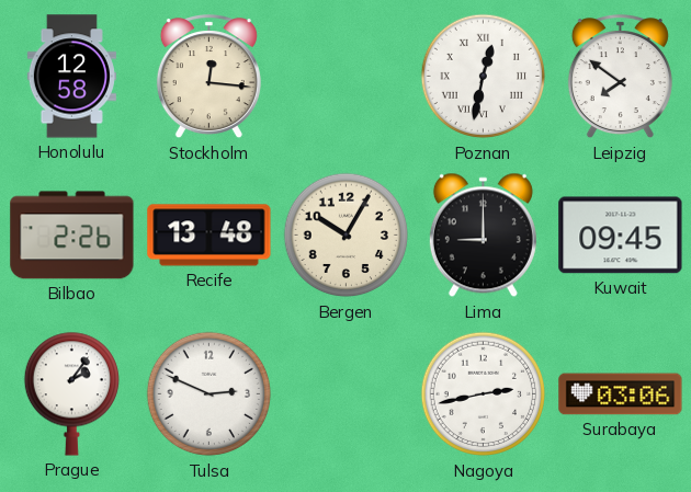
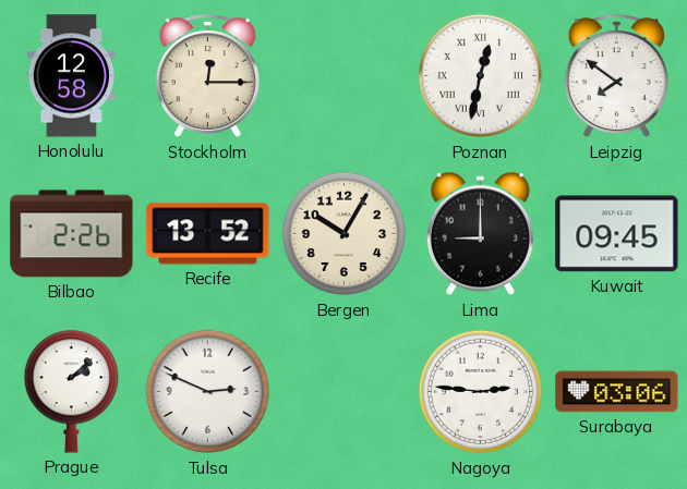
Stockholm: 12:16 -> 12:15 (207, 76)
Recife: 13:48 -> 13:52 (208, 234)
Prague: 2:06 -> 2:08 (71, 391)
Nagoya: 2:43 -> 2:46 (481, 392)
